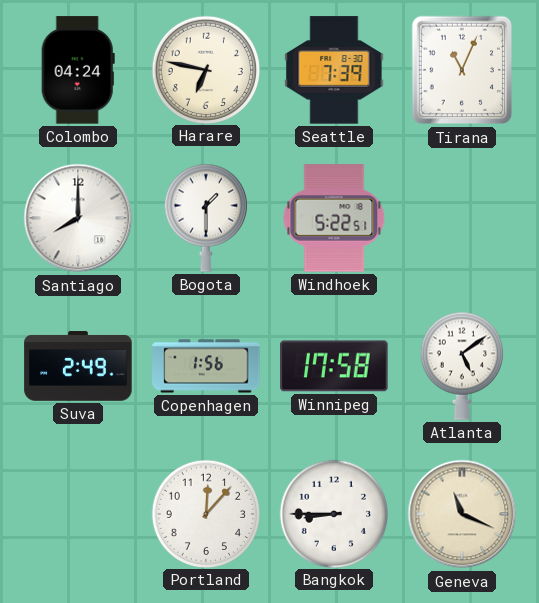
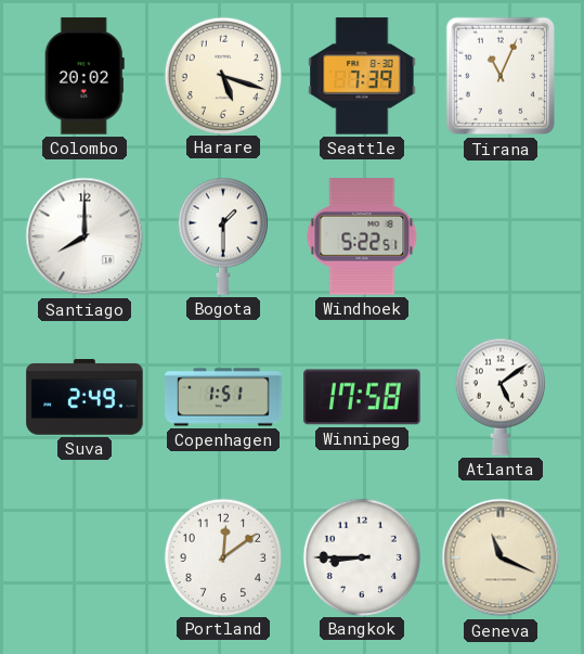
Colombo: 04:24 -> 20:02 (85, 76)
Harare: 6:47 -> 5:18 (222, 75)
Copenhagen: 1:56 -> 1:51 (223, 397)
Portland: 12:07 -> 12:09 (222, 556)
